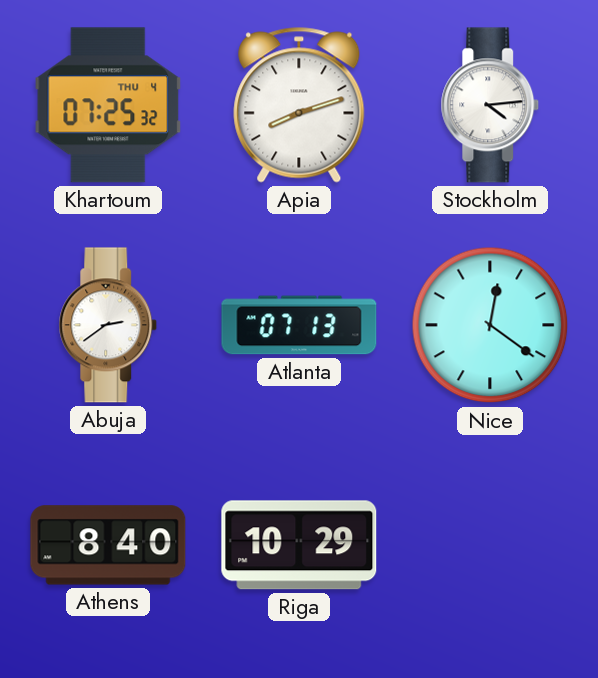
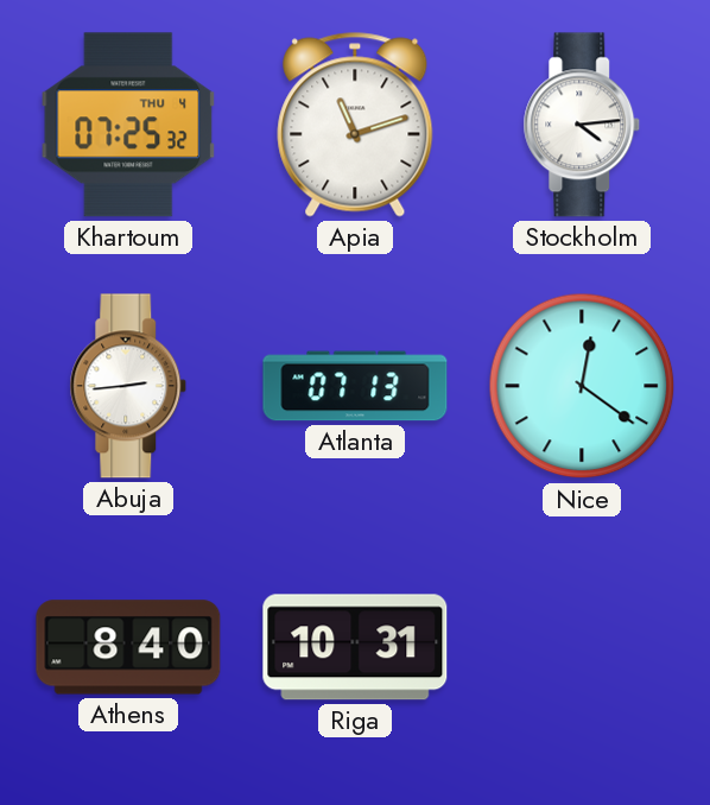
Apia: 8:12 -> 11:12 (355, 125)
Abuja: 2:39 -> 2:44 (128, 386)
Riga: 10:29 -> 10:31 (355, 647)
